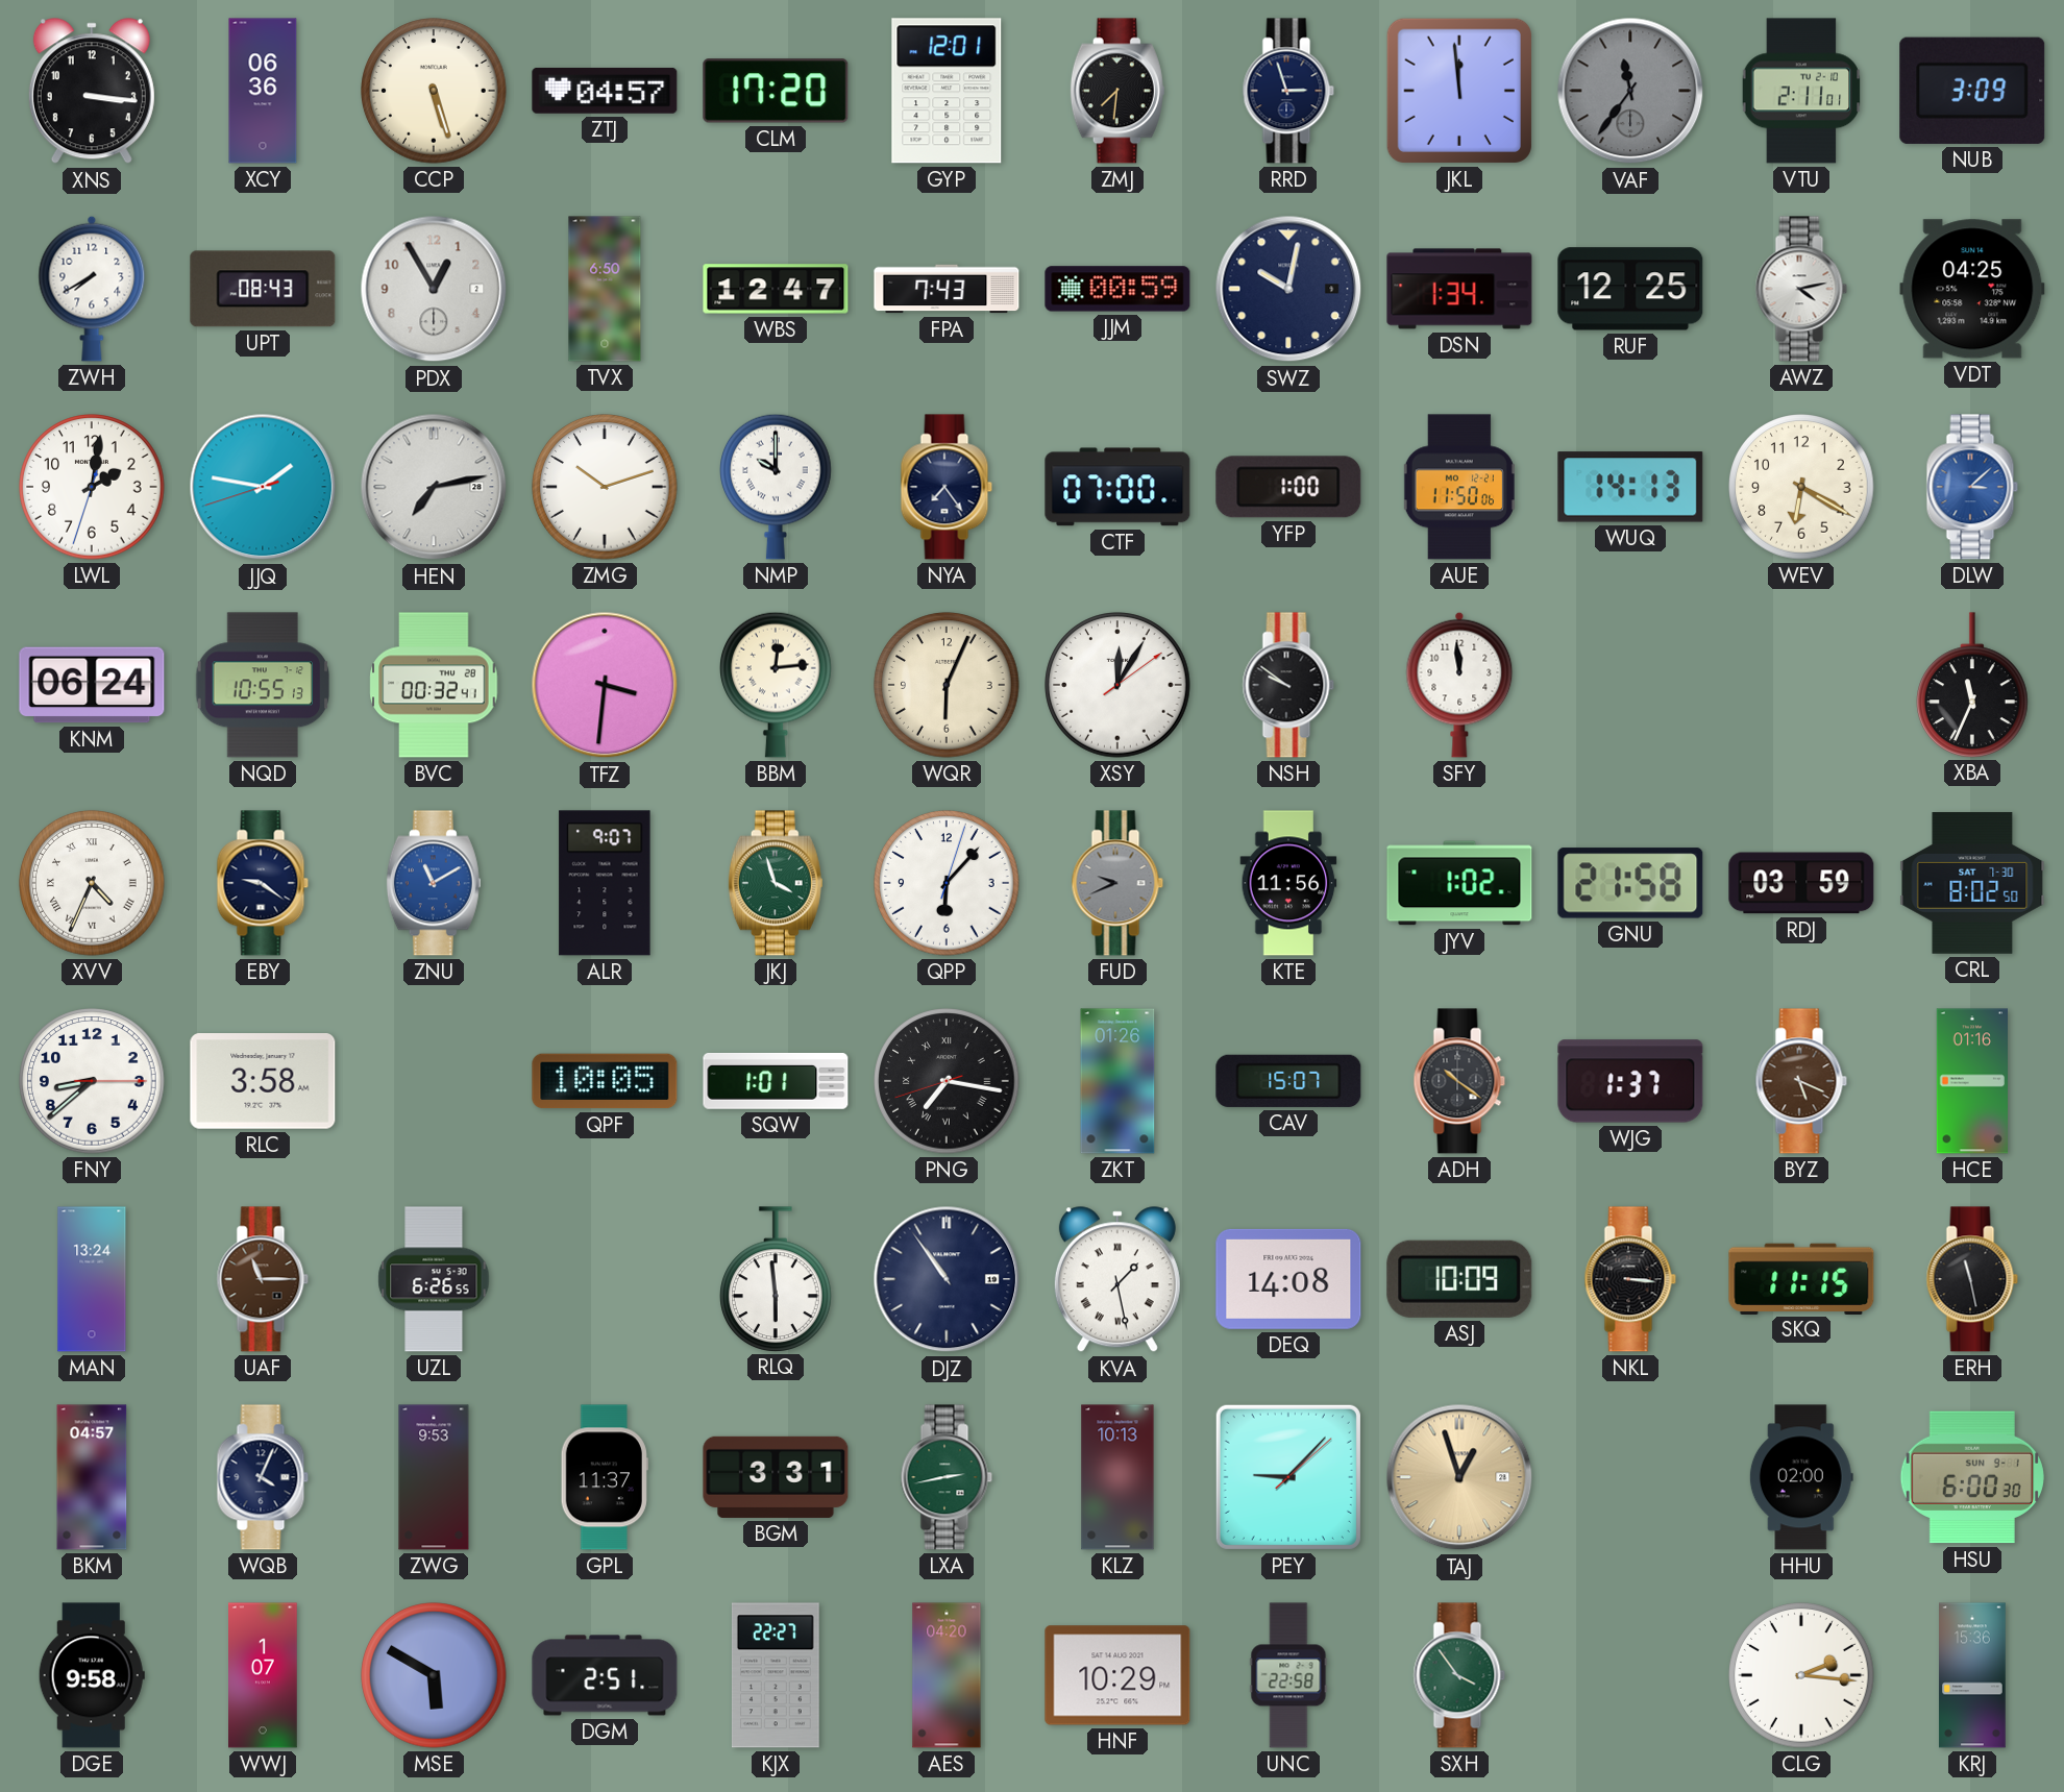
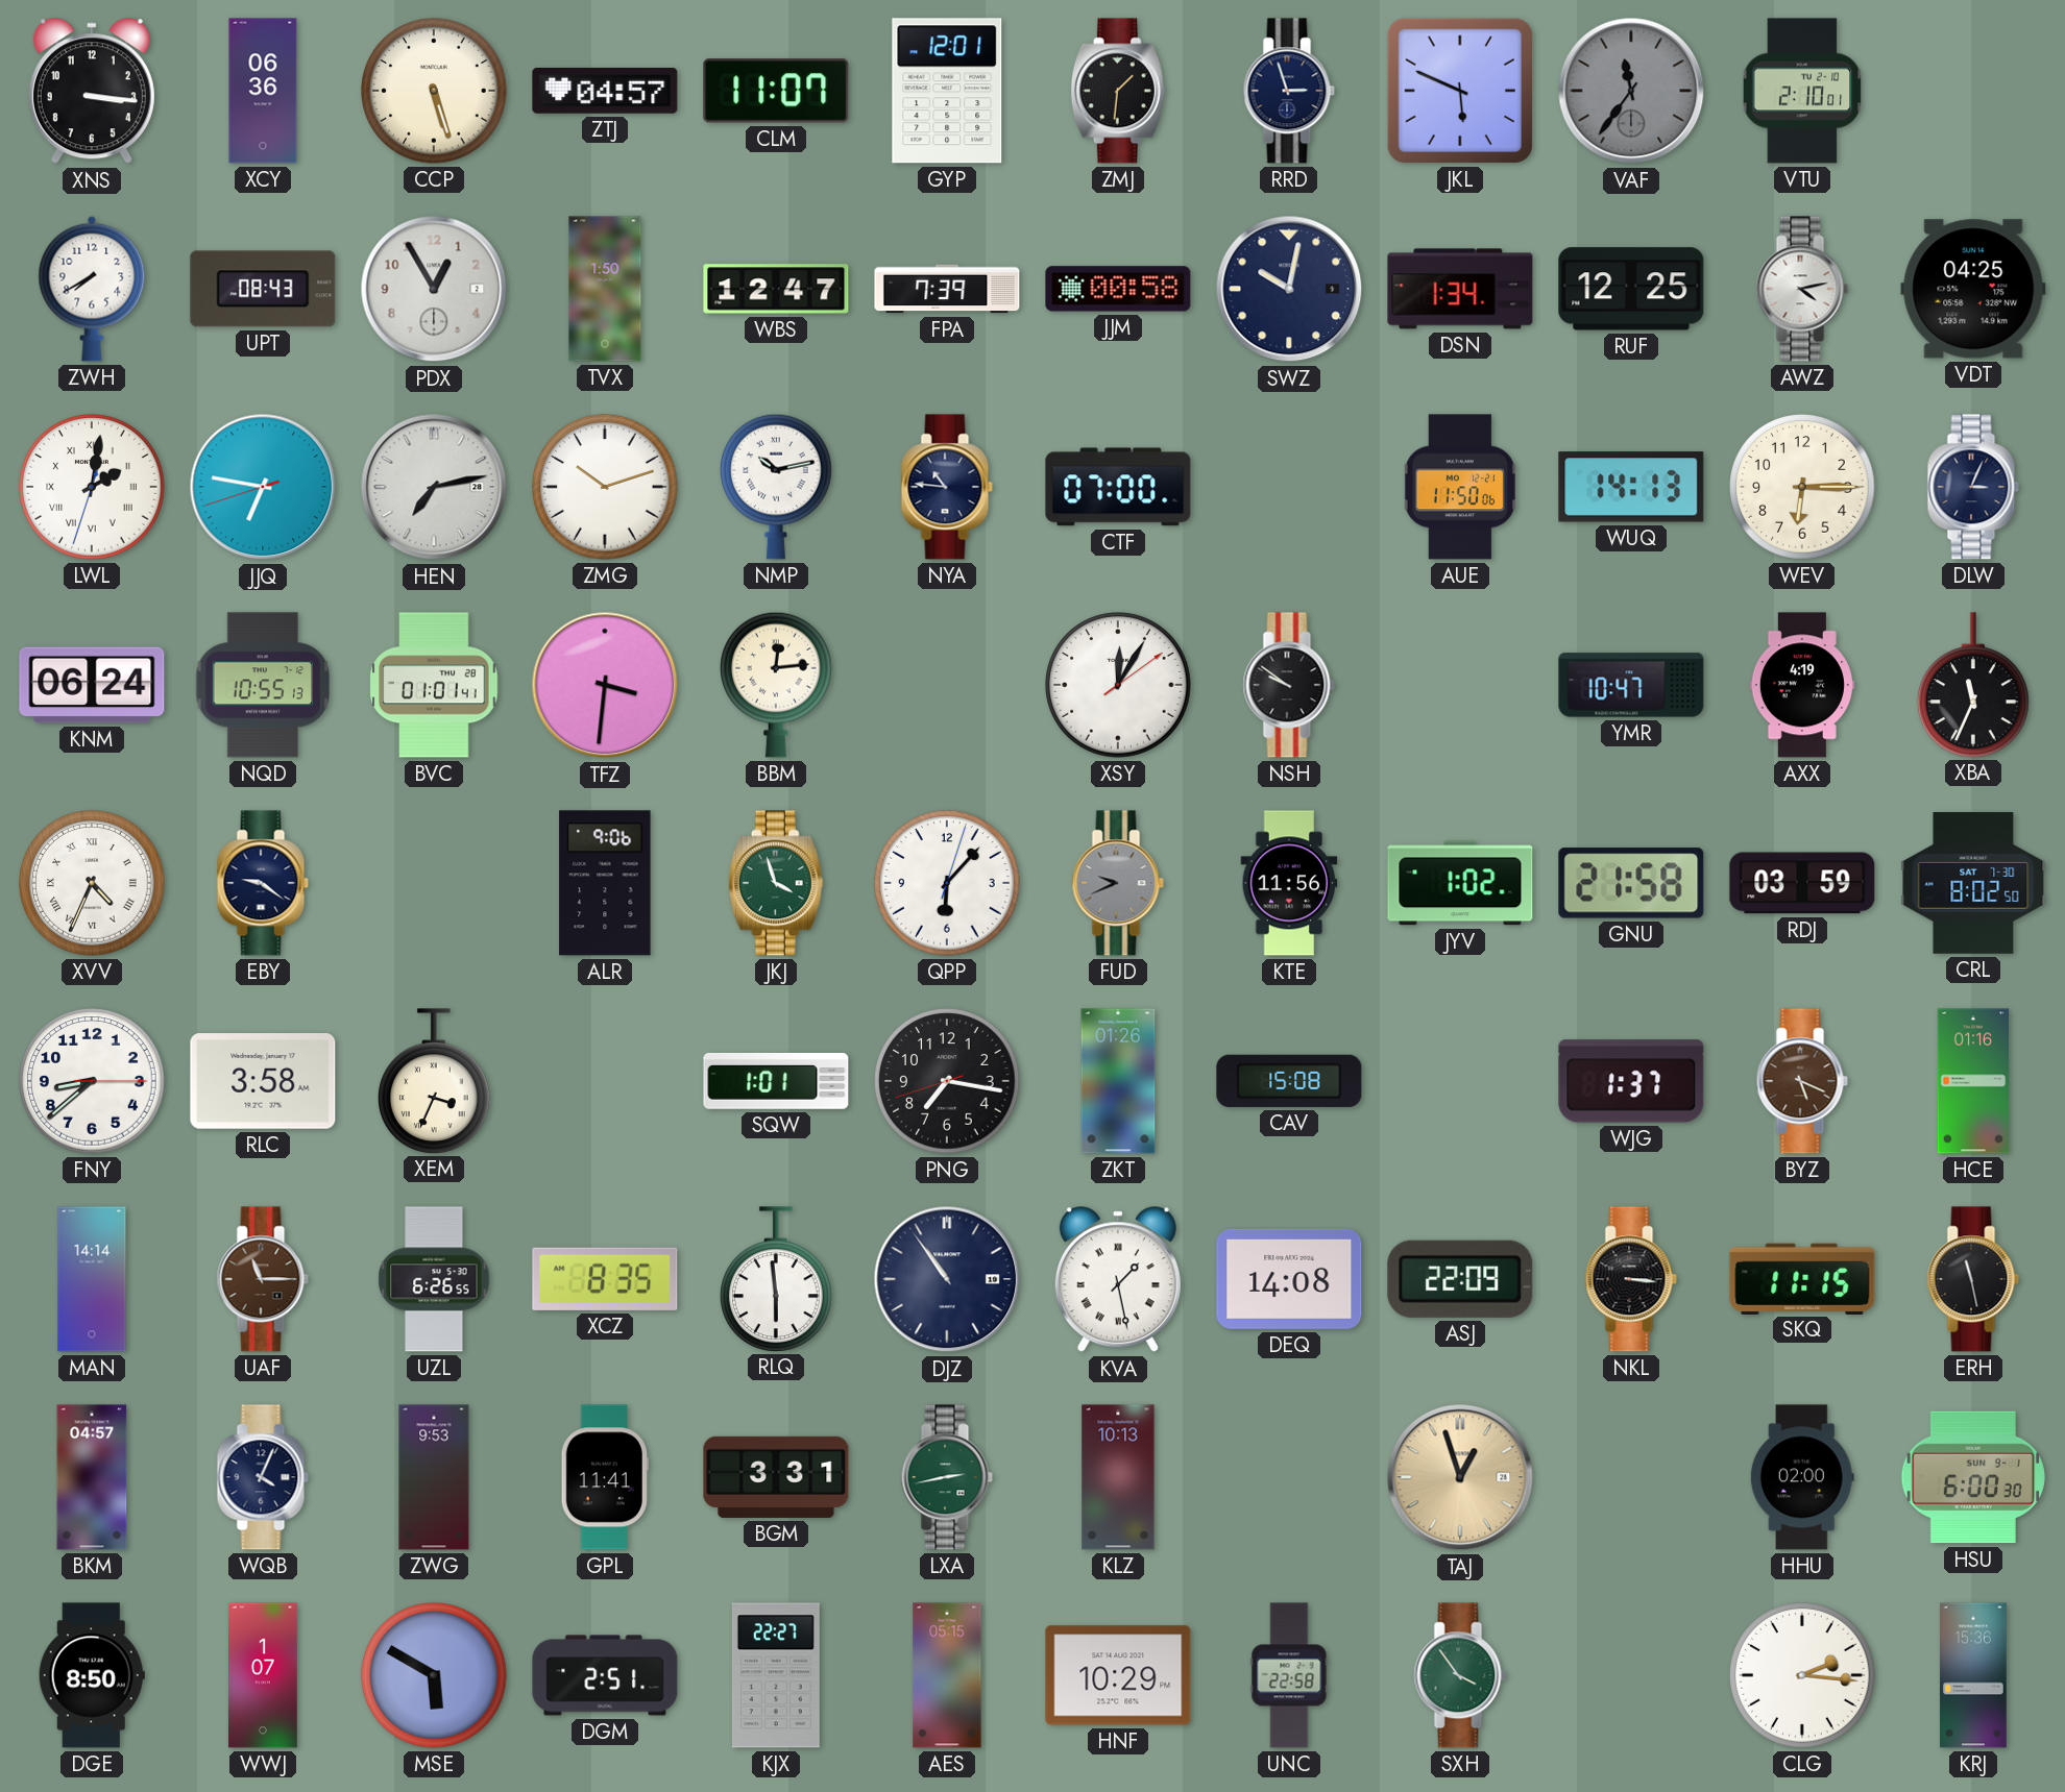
CLM: 17:20 -> 11:07 (776, 91)
ZMJ: 7:31 -> 1:31 (1118, 91)
JKL: 11:59 -> 5:49 (1460, 91)
VTU: 2:11 -> 2:10 (1802, 91)
NUB: 3:09 -> none (1972, 91)
TVX: 6:50 -> 1:50 (605, 289)
FPA: 7:43 -> 7:39 (947, 289)
JJM: 00:59 -> 00:58 (1118, 289)
LWL numerals: Arabic -> Roman (92, 487)
JJQ: 1:46 -> 6:46 (263, 487)
NMP: 10:00 -> 10:13 (777, 487)
NYA: 7:24 -> 10:46 (947, 487)
YFP: 1:00 -> none (1288, 487)
WEV: 6:20 -> 6:15 (1802, 487)
DLW: 3:08 -> 3:04 (1973, 487)
DLW dial: blue -> navy (1973, 487)
BVC: 00:32 -> 01:01 (434, 685)
WQR: 6:04 -> none (947, 685)
SFY: 11:59 -> none (1459, 685)
YMR: none -> 10:47 (1631, 685)
AXX: none -> 4:19 (1802, 685)
ZNU: 11:10 -> none (434, 883)
ALR: 9:07 -> 9:06 (605, 883)
XEM: none -> 3:34 (435, 1081)
QPF: 10:05 -> none (605, 1081)
PNG numerals: Roman -> Arabic (947, 1081)
CAV: 15:07 -> 15:08 (1289, 1081)
ADH: 10:21 -> none (1459, 1081)
MAN: 13:24 -> 14:14 (92, 1279)
XCZ: none -> 8:35 (605, 1279)
ASJ: 10:09 -> 22:09 (1460, 1279)
GPL: 11:37 -> 11:41 (605, 1477)
PEY: 9:07 -> none (1288, 1477)
DGE: 9:58 -> 8:50 (92, 1675)
AES: 04:20 -> 05:15 (947, 1675)
